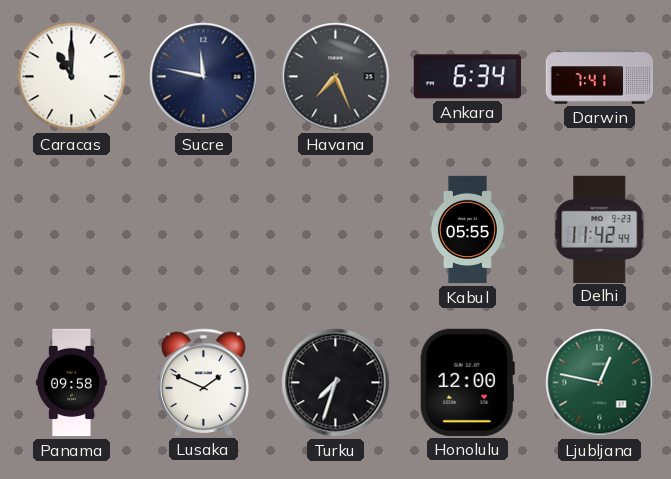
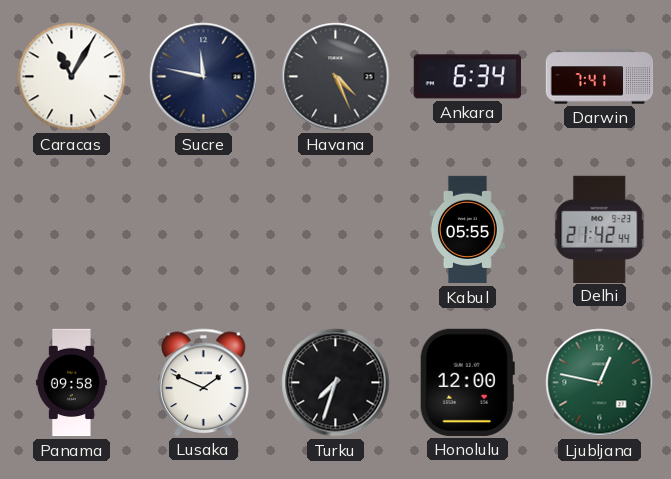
Caracas: 11:00 -> 11:05 (72, 77)
Havana: 7:26 -> 4:26 (336, 77)
Delhi: 11:42 -> 21:42 (600, 229)
